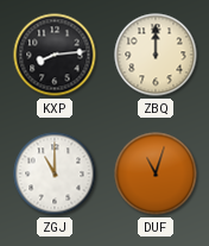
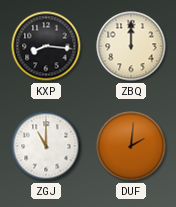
KXP: 8:14 -> 8:16 (46, 46)
DUF: 11:03 -> 2:01 (131, 146)
